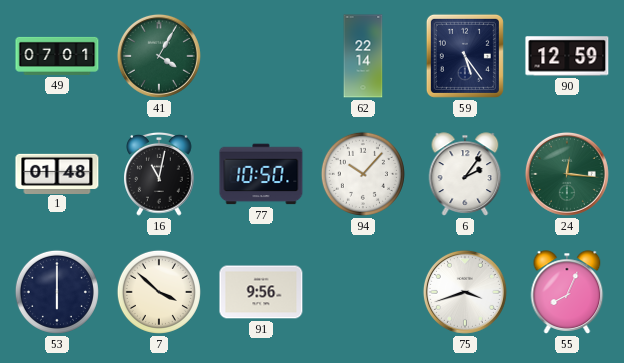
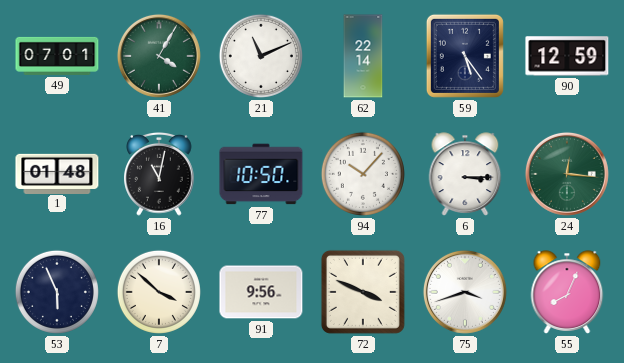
21: none -> 11:11 (261, 56)
6: 2:06 -> 3:15 (465, 174)
53: 6:00 -> 5:56 (57, 292)
72: none -> 3:49 (363, 292)
